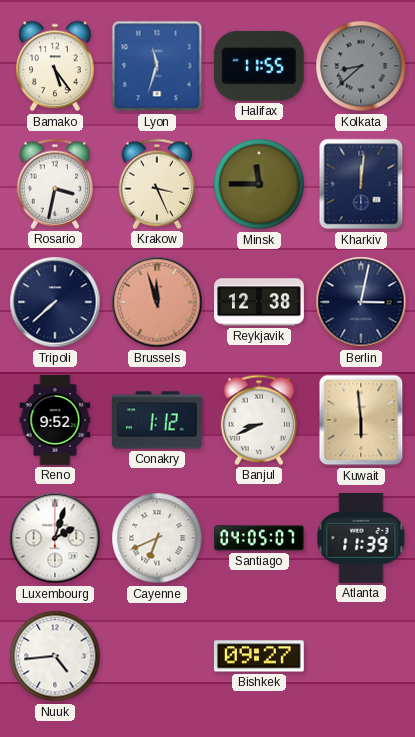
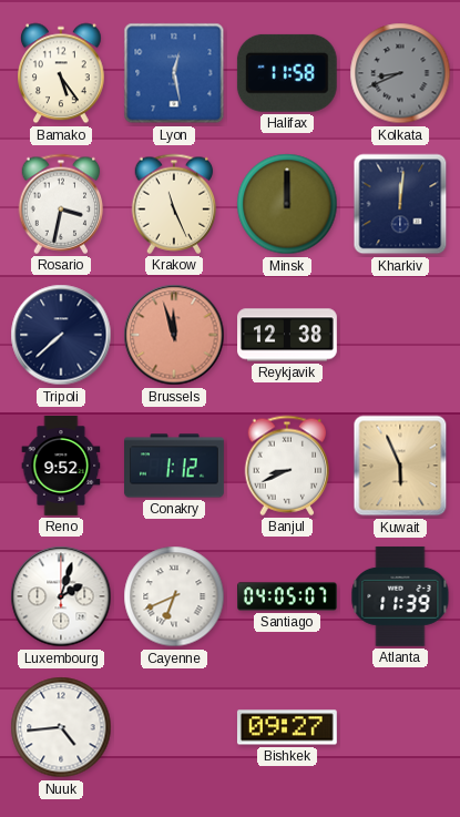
Lyon: 11:33 -> 12:28 (174, 73)
Halifax: 11:55 -> 11:58 (287, 73)
Kolkata: 8:38 -> 8:41 (400, 73)
Krakow: 3:26 -> 11:26 (174, 204)
Minsk: 11:45 -> 12:00 (287, 204)
Berlin: 3:02 -> none (361, 302)
Kuwait: 5:59 -> 5:56 (400, 466)
